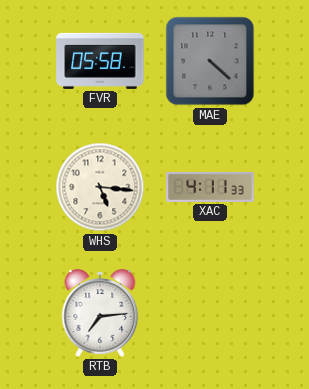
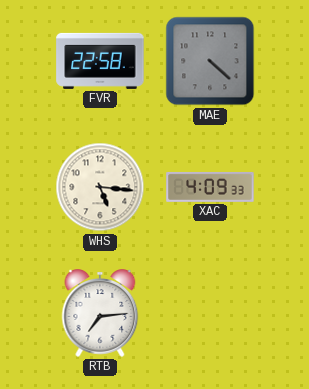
FVR: 05:58 -> 22:58 (100, 61)
XAC: 4:11 -> 4:09 (210, 187)
